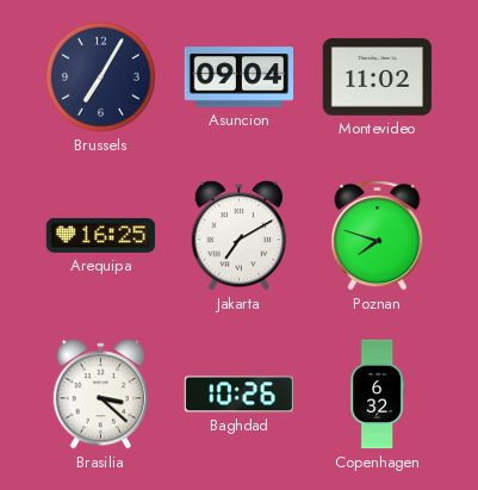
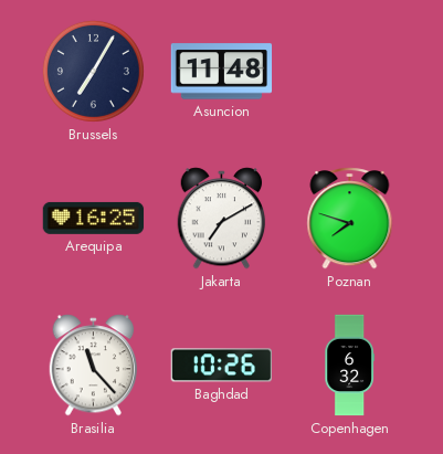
Asuncion: 09:04 -> 11:48 (222, 72)
Montevideo: 11:02 -> none (378, 77)
Brasilia: 3:22 -> 11:23 (94, 366)
